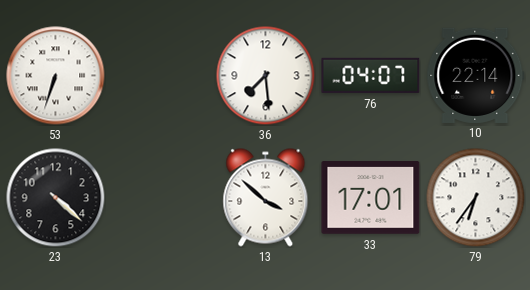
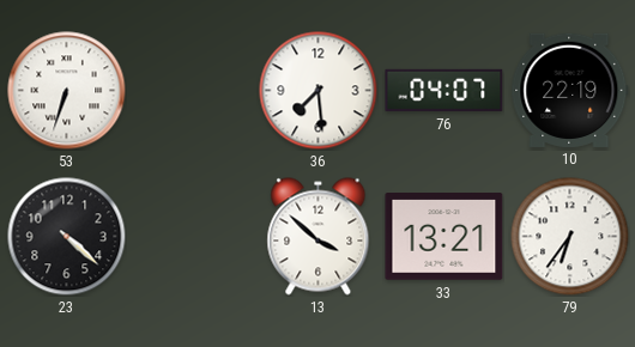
10: 22:14 -> 22:19 (570, 90)
33: 17:01 -> 13:21 (444, 237)
